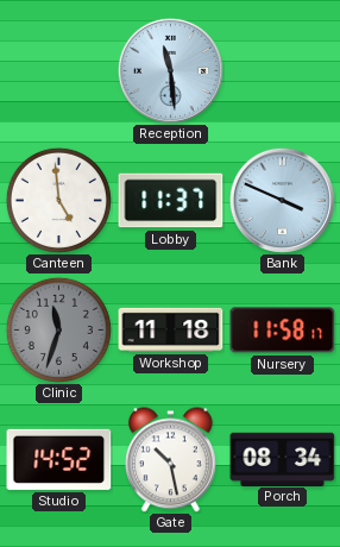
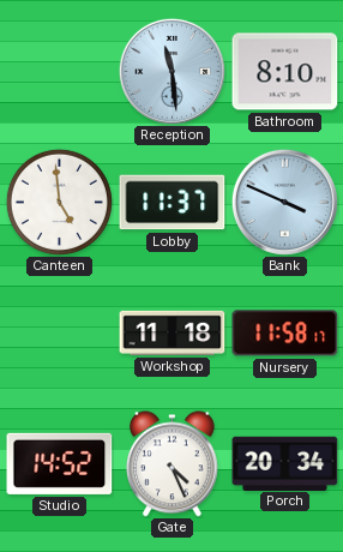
Bathroom: none -> 8:10 (285, 72)
Clinic: 11:33 -> none (58, 329)
Gate: 10:28 -> 4:26 (171, 464)
Porch: 08:34 -> 20:34 (285, 463)
